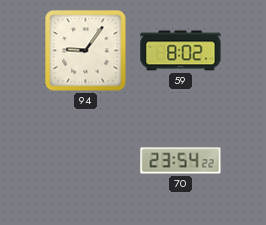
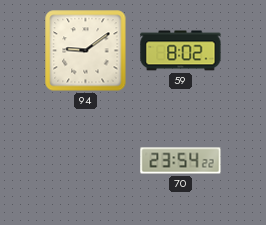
94: 9:06 -> 9:09 (86, 51)
